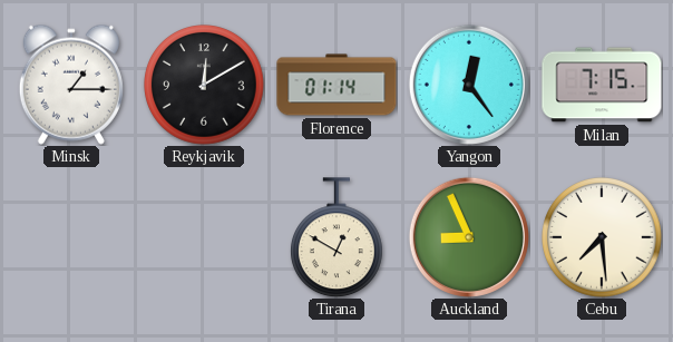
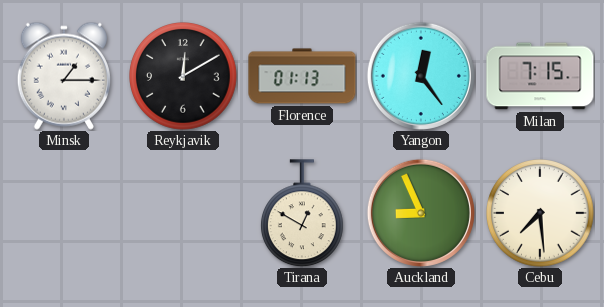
Florence: 01:14 -> 01:13 (302, 76)
